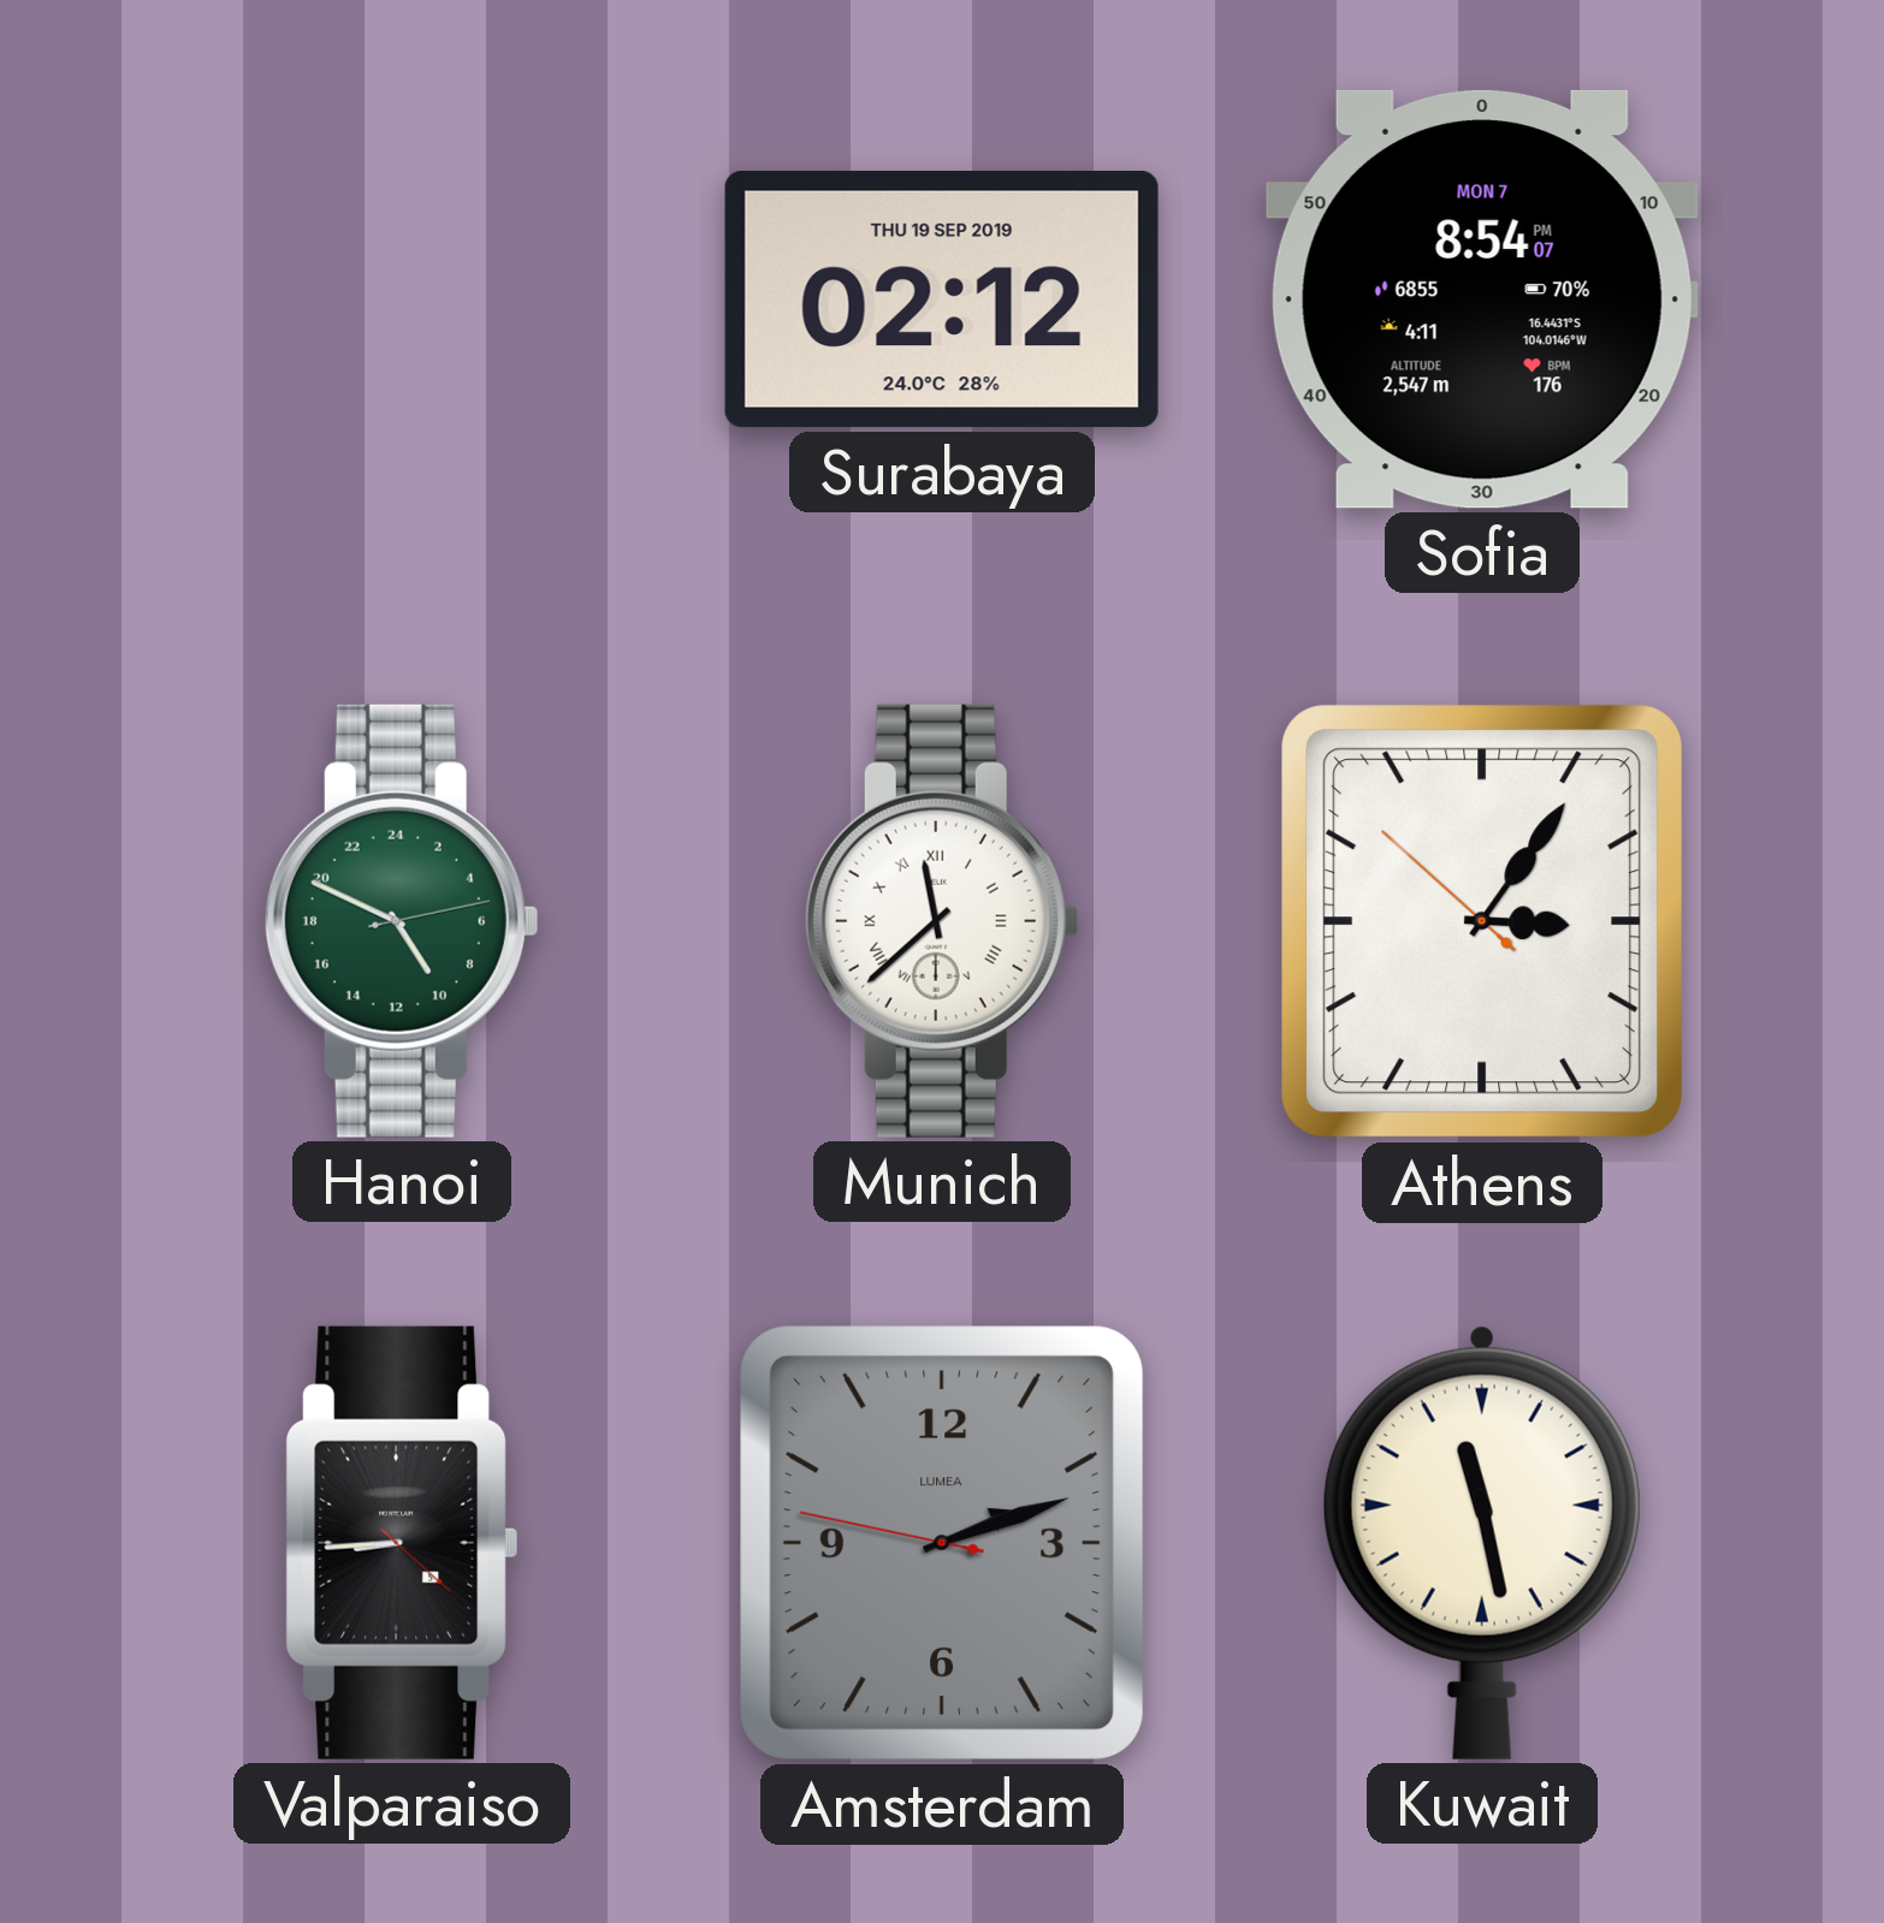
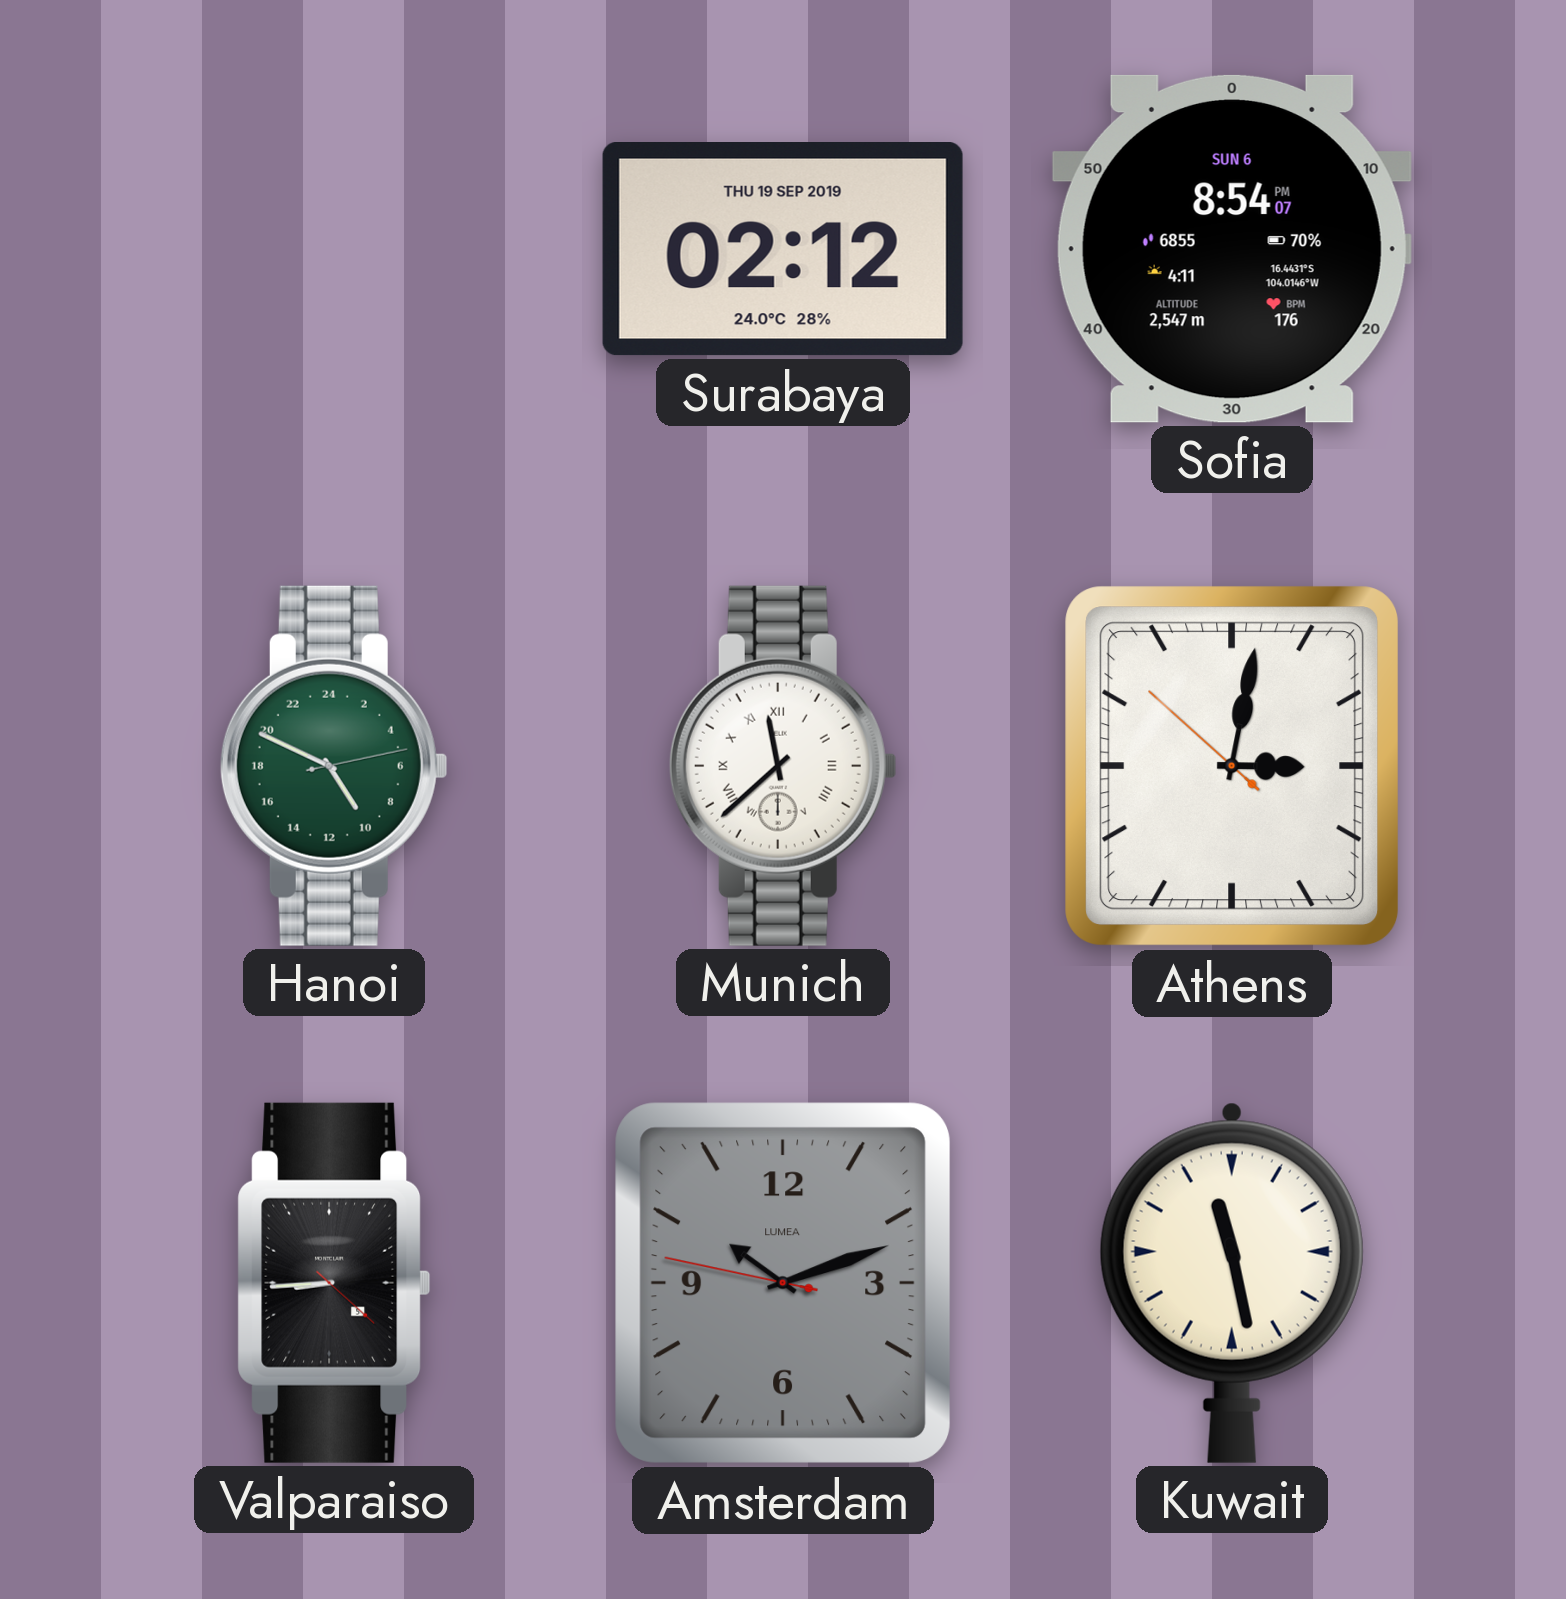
Sofia date: MON 7 -> SUN 6 (1232, 249)
Athens: 3:05 -> 3:01 (1232, 766)
Amsterdam: 2:11 -> 10:11 (783, 1283)
